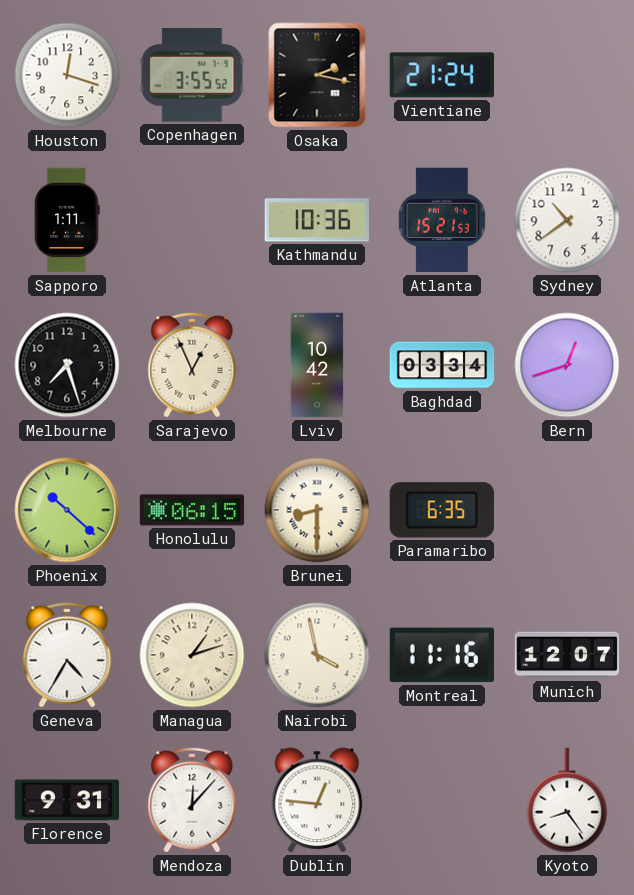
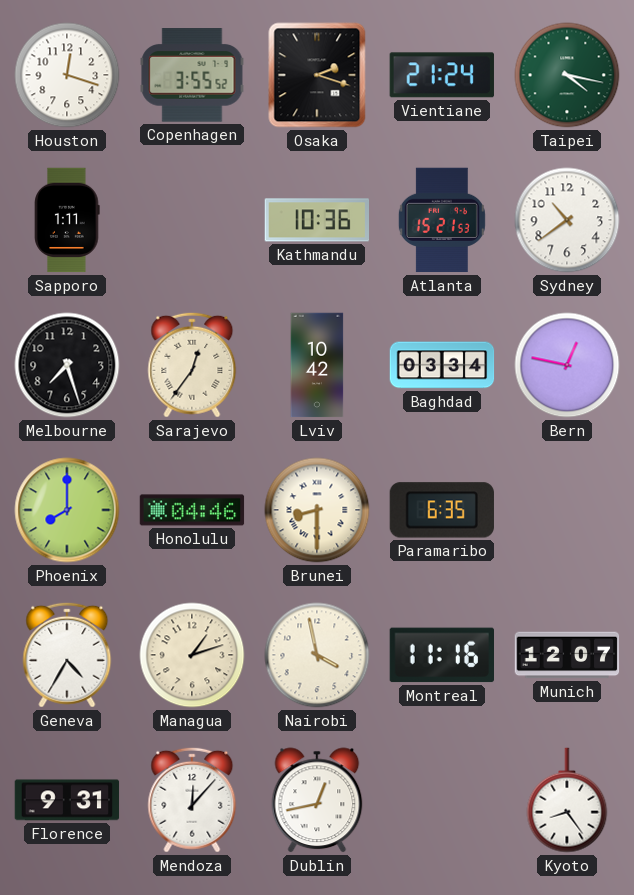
Osaka: 2:17 -> 2:18 (317, 75)
Taipei: none -> 4:17 (567, 75)
Sarajevo: 12:56 -> 12:36 (192, 365)
Bern: 12:42 -> 12:47 (567, 365)
Phoenix: 10:22 -> 8:00 (67, 510)
Honolulu: 06:15 -> 04:46 (192, 510)
Dublin: 12:46 -> 12:43 (317, 800)
